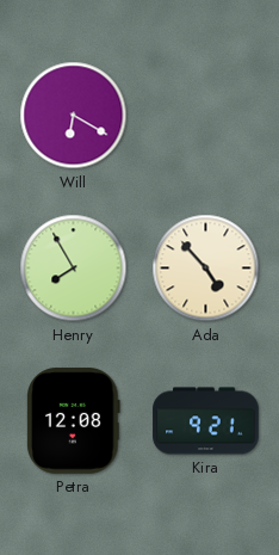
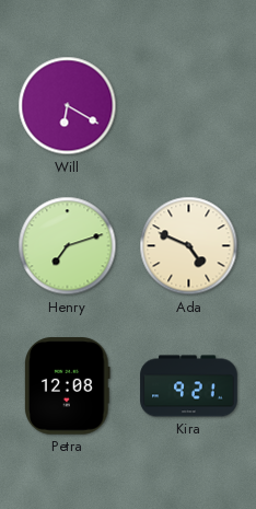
Henry: 7:55 -> 7:12 (68, 246)
Ada: 4:53 -> 4:49 (189, 246)
